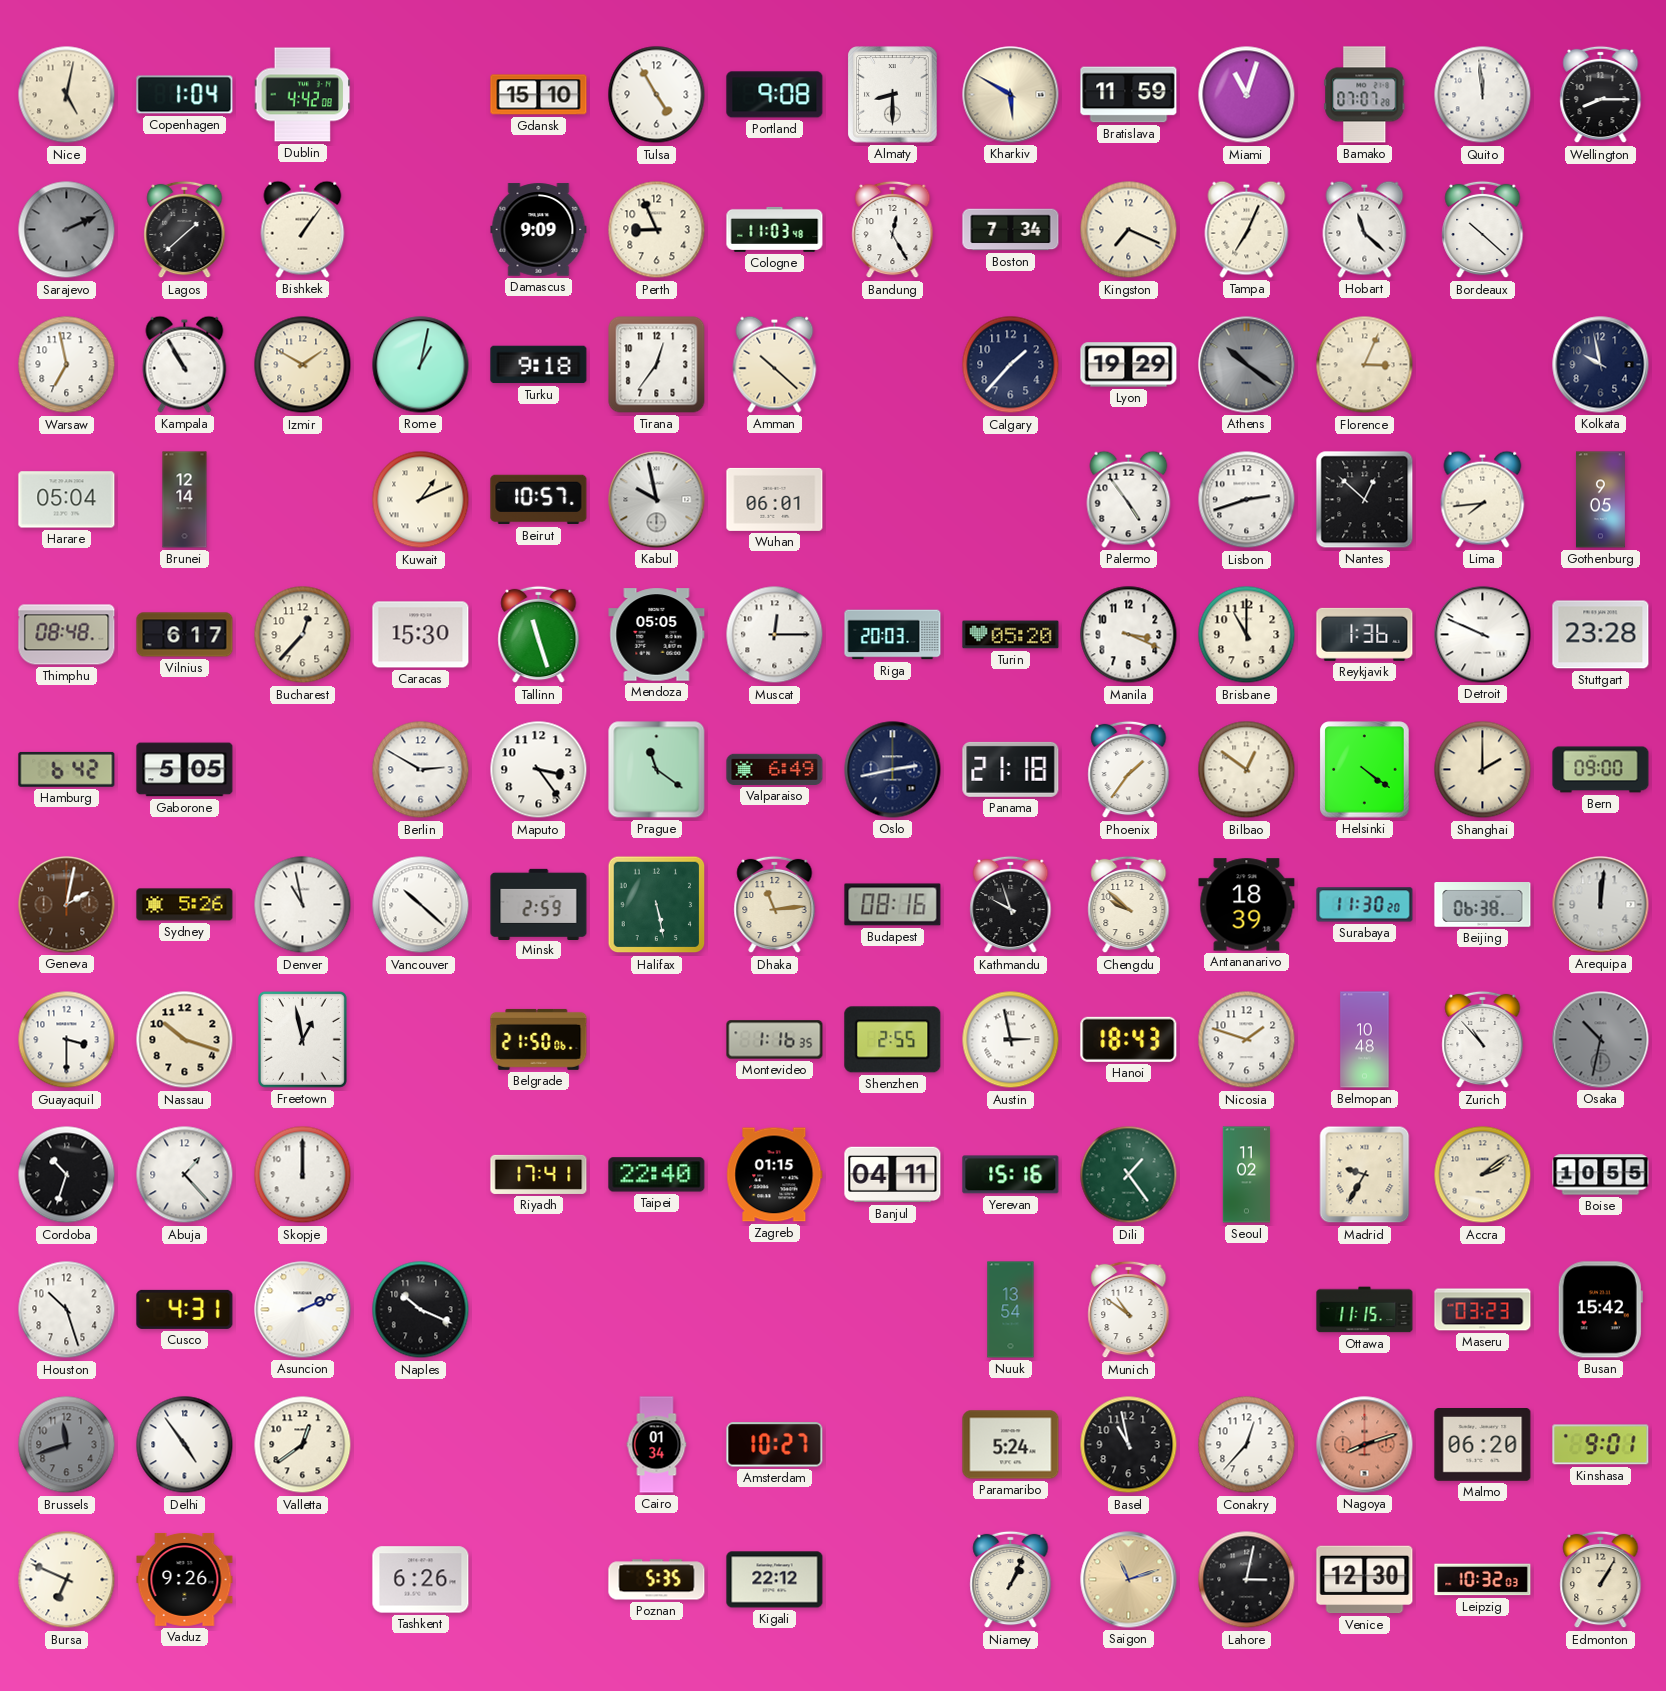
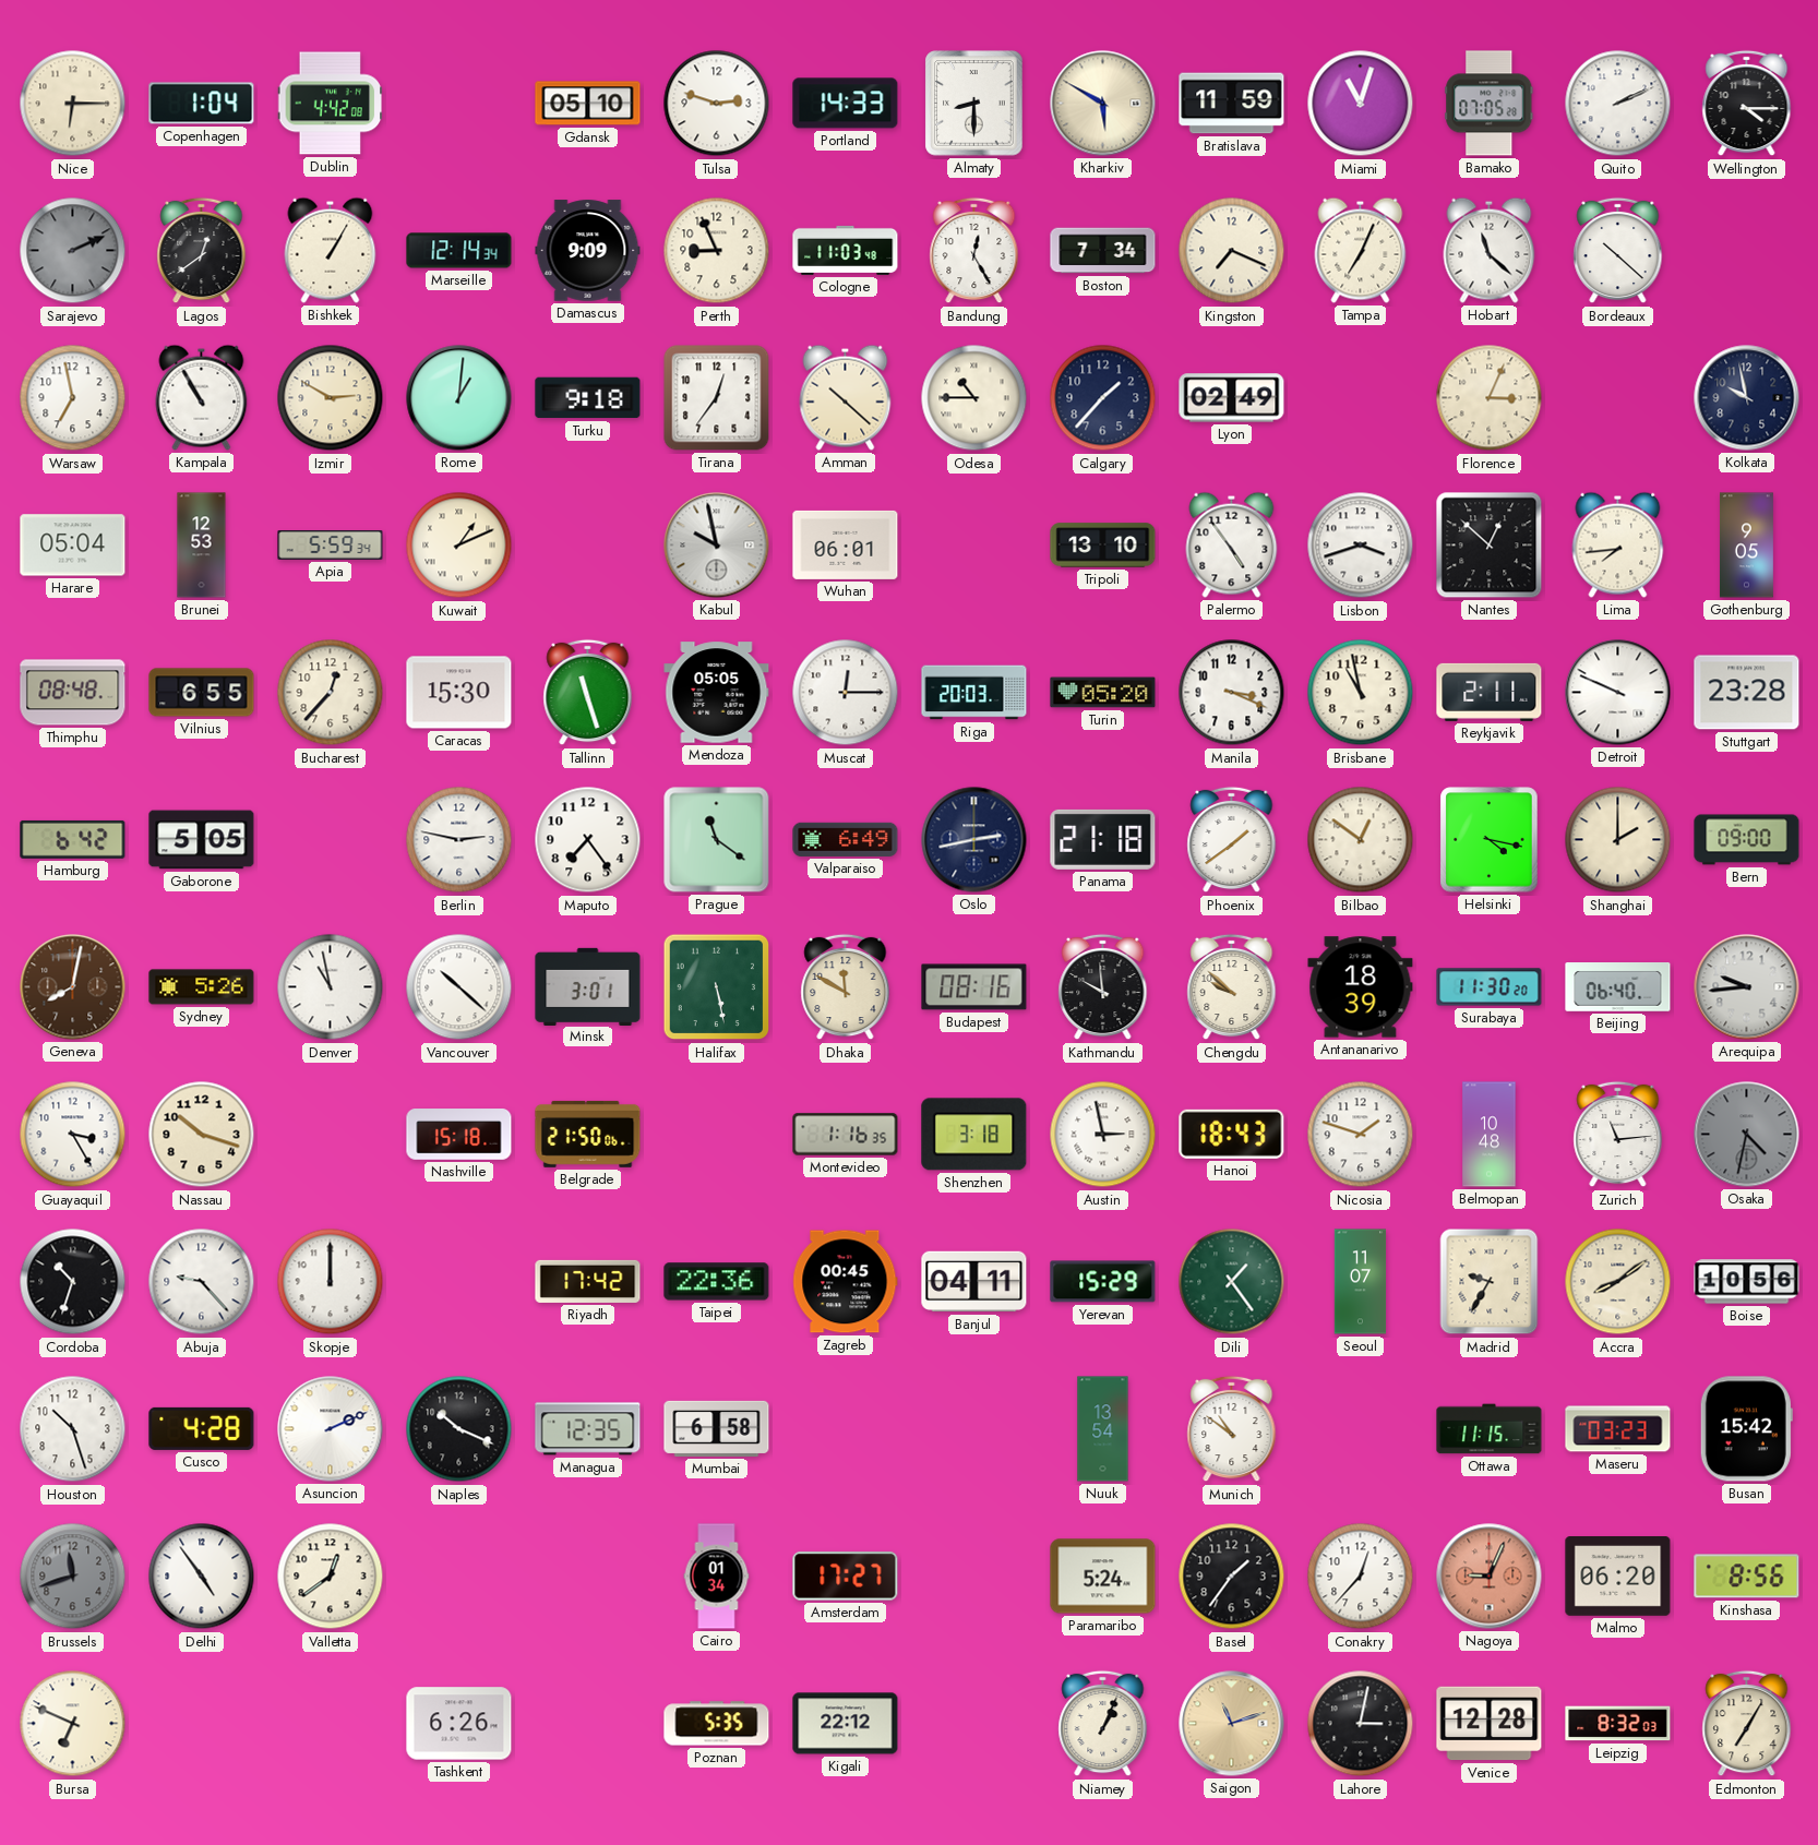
Nice: 5:02 -> 6:15 (73, 104)
Gdansk: 15:10 -> 05:10 (588, 104)
Tulsa: 4:55 -> 2:48 (717, 104)
Portland: 9:08 -> 14:33 (846, 104)
Bamako: 07:07 -> 07:05 (1490, 104)
Quito: 11:59 -> 2:11 (1618, 104)
Wellington: 8:15 -> 4:15 (1747, 104)
Lagos: 1:38 -> 12:39 (202, 251)
Bishkek: 1:06 -> 1:05 (331, 250)
Marseille: none -> 12:14 (459, 251)
Izmir: 1:50 -> 2:50 (331, 398)
Rome: 1:02 -> 1:01 (459, 398)
Odesa: none -> 10:45 (974, 398)
Lyon: 19:29 -> 02:49 (1232, 398)
Athens: 10:21 -> none (1247, 365)
Brunei: 12:14 -> 12:53 (202, 546)
Apia: none -> 5:59 (331, 546)
Beirut: 10:57 -> none (539, 500)
Tripoli: none -> 13:10 (1103, 546)
Lisbon: 2:42 -> 3:42 (1361, 546)
Vilnius: 6:17 -> 6:55 (202, 693)
Brisbane: 11:00 -> 10:58 (1361, 693)
Reykjavik: 1:36 -> 2:11 (1490, 692)
Berlin: 2:50 -> 2:47 (459, 840)
Maputo: 3:24 -> 7:24 (588, 840)
Phoenix: 1:36 -> 1:39 (1232, 840)
Helsinki: 4:21 -> 4:17 (1490, 840)
Geneva: 2:02 -> 8:02 (73, 987)
Minsk: 2:59 -> 3:01 (588, 986)
Dhaka: 11:14 -> 11:50 (846, 987)
Kathmandu: 9:57 -> 9:59 (1103, 987)
Beijing: 06:38 -> 06:40 (1618, 987)
Arequipa: 12:01 -> 9:44 (1747, 987)
Guayaquil: 3:30 -> 3:25 (73, 1135)
Freetown: 12:58 -> none (302, 1039)
Nashville: none -> 15:18 (459, 1135)
Shenzhen: 2:55 -> 3:18 (974, 1135)
Zurich: 10:53 -> 11:14 (1618, 1135)
Osaka: 10:32 -> 4:32 (1747, 1135)
Abuja: 1:23 -> 9:23 (202, 1282)
Riyadh: 17:41 -> 17:42 (588, 1281)
Taipei: 22:40 -> 22:36 (717, 1282)
Zagreb: 01:15 -> 00:45 (846, 1282)
Yerevan: 15:16 -> 15:29 (1103, 1282)
Seoul: 11:02 -> 11:07 (1361, 1282)
Accra: 2:09 -> 8:09 (1618, 1282)
Boise: 10:55 -> 10:56 (1747, 1282)
Cusco: 4:31 -> 4:28 (202, 1428)
Managua: none -> 12:35 (588, 1429)
Mumbai: none -> 6:58 (717, 1428)
Amsterdam: 10:27 -> 17:27 (846, 1577)
Basel: 10:58 -> 1:36 (1232, 1577)
Nagoya: 8:12 -> 9:04 (1490, 1577)
Kinshasa: 9:01 -> 8:56 (1747, 1577)
Vaduz: 9:26 -> none (185, 1579)
Venice: 12:30 -> 12:28 (1490, 1724)
Leipzig: 10:32 -> 8:32 (1618, 1724)
Edmonton: 1:05 -> 7:05 (1747, 1724)
